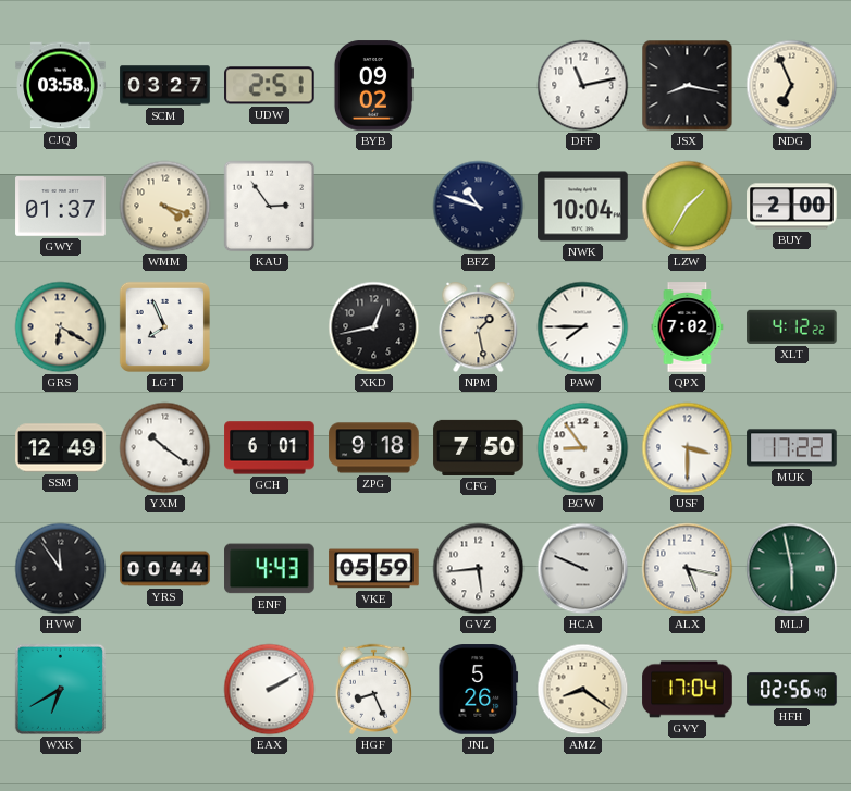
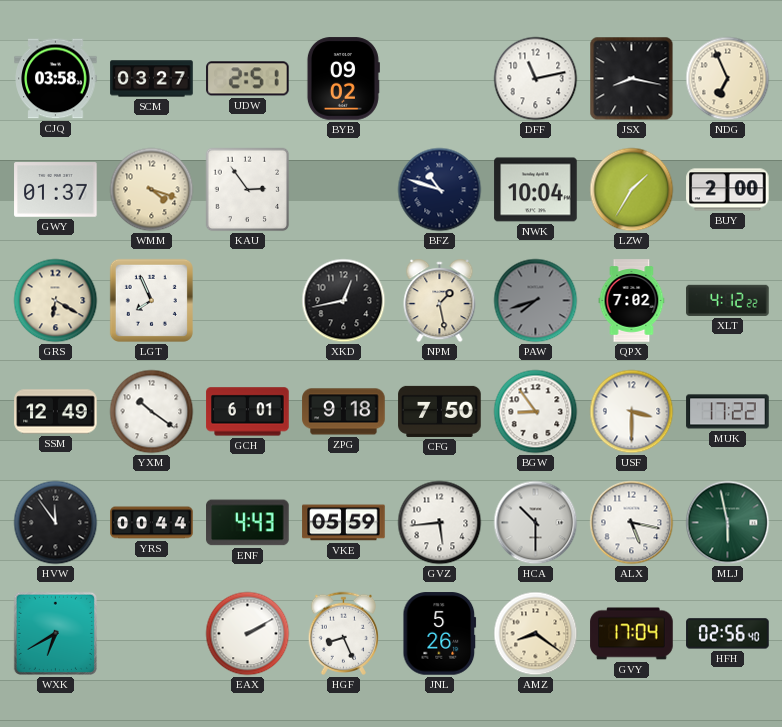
PAW: 7:45 -> 7:42 (536, 301)
PAW dial: white -> grey (536, 301)
HCA: 9:49 -> 10:30 (536, 523)
